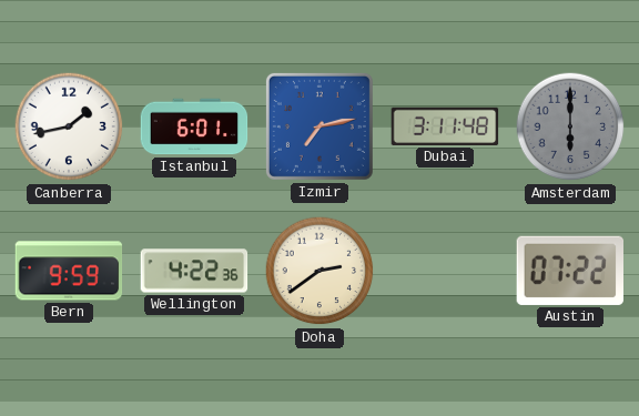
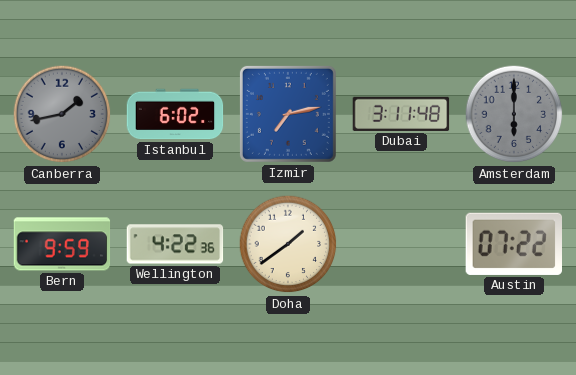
Canberra dial: white -> grey (62, 114)
Istanbul: 6:01 -> 6:02 (175, 114)
Doha: 2:39 -> 1:39 (288, 244)
